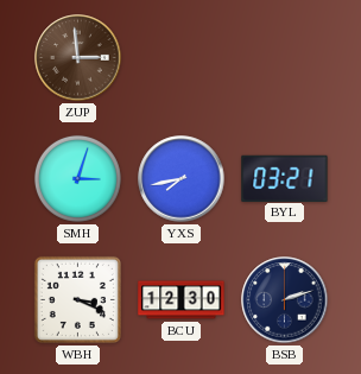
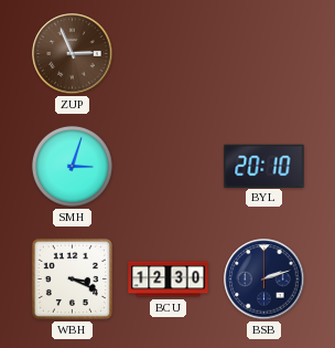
ZUP: 2:59 -> 2:56 (73, 54)
YXS: 7:43 -> none (182, 179)
BYL: 03:21 -> 20:10 (264, 166)
